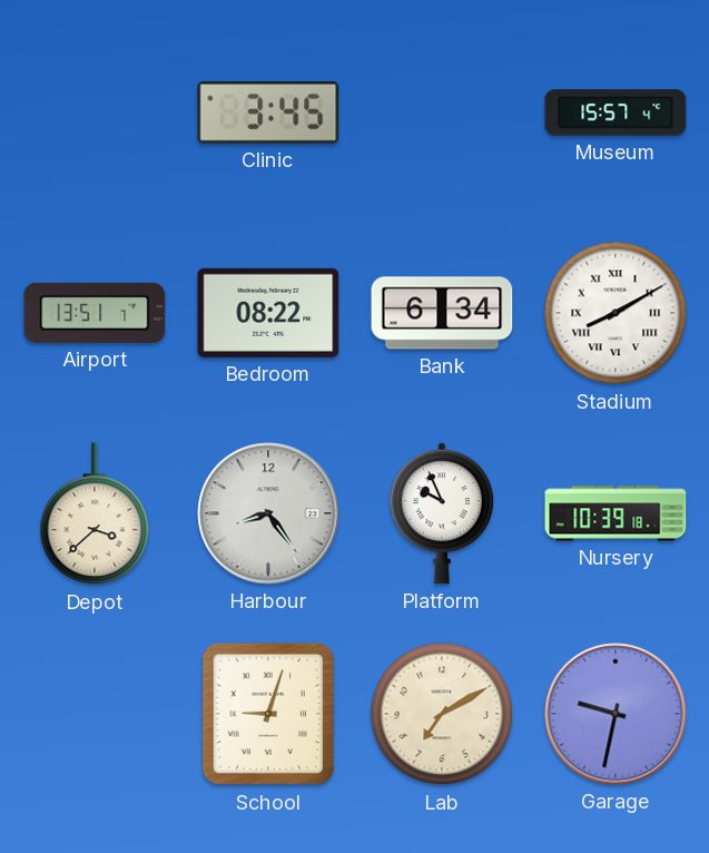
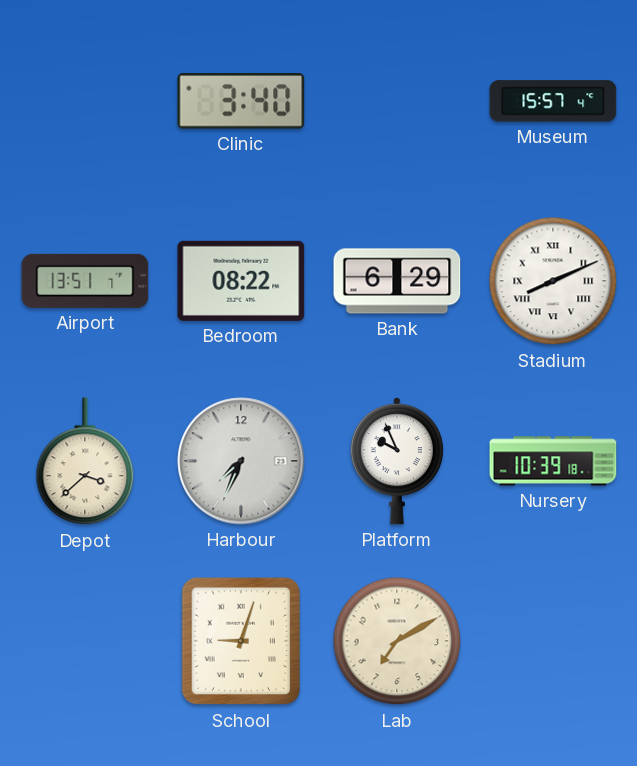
Clinic: 3:45 -> 3:40 (241, 101)
Bank: 6:34 -> 6:29 (397, 281)
Stadium: 8:10 -> 8:11 (553, 281)
Harbour: 8:24 -> 7:34 (241, 461)
Garage: 9:32 -> none (616, 714)
